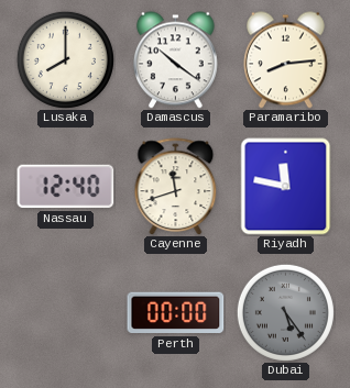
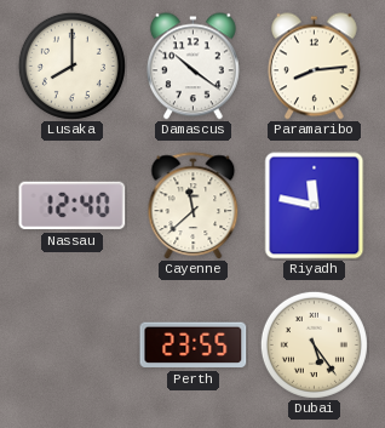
Cayenne: 11:42 -> 11:38 (194, 206)
Perth: 00:00 -> 23:55 (194, 346)
Dubai dial: grey -> cream (314, 344)
